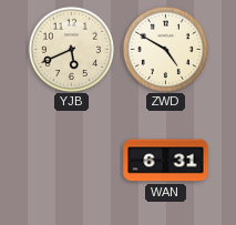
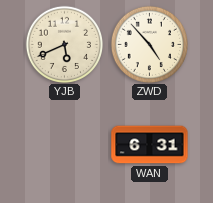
ZWD: 4:50 -> 4:53 (149, 44)
